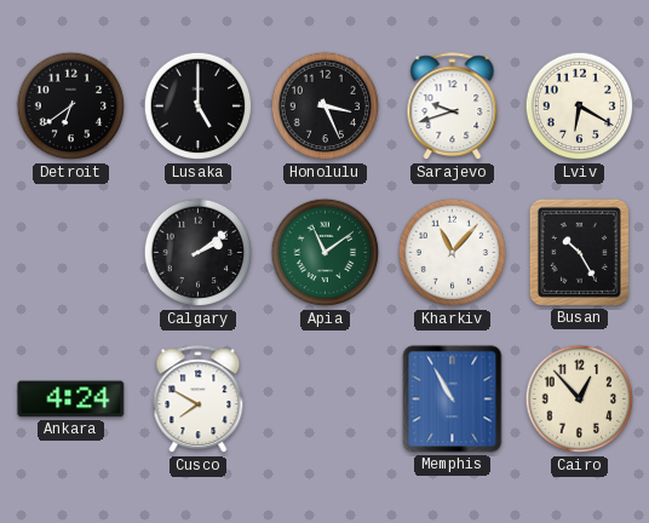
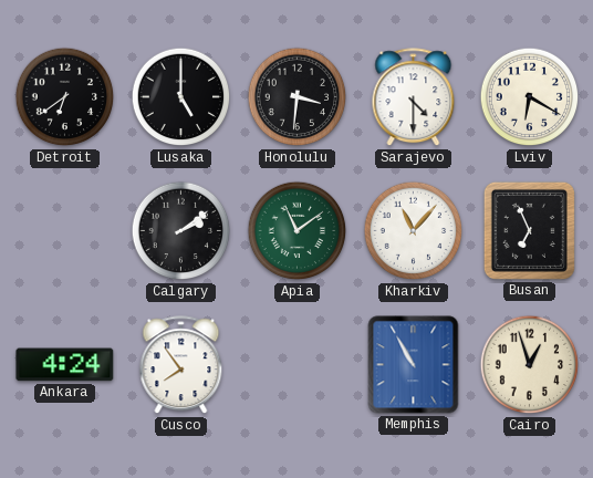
Honolulu: 3:26 -> 3:31 (298, 97)
Sarajevo: 9:42 -> 4:30 (414, 97)
Busan: 10:25 -> 6:56 (529, 230)
Cusco: 7:50 -> 7:54 (181, 365)
Cairo: 12:53 -> 12:57 (530, 365)
